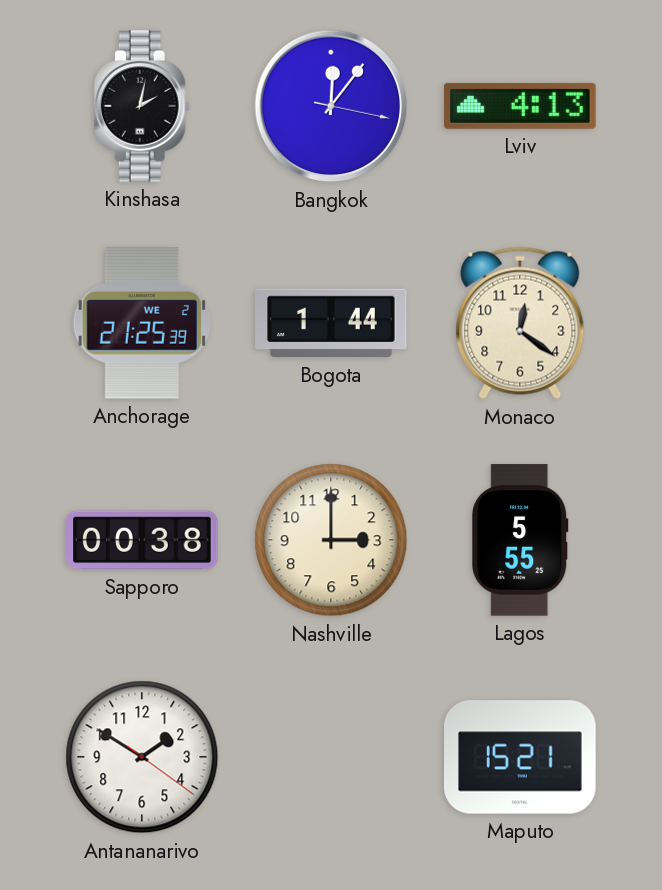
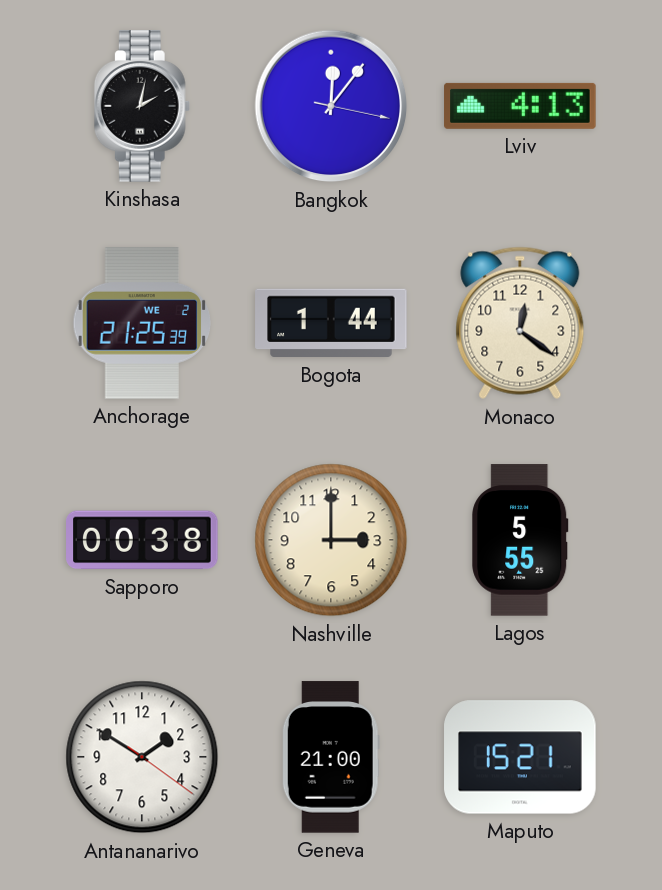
Geneva: none -> 21:00 (331, 757)
